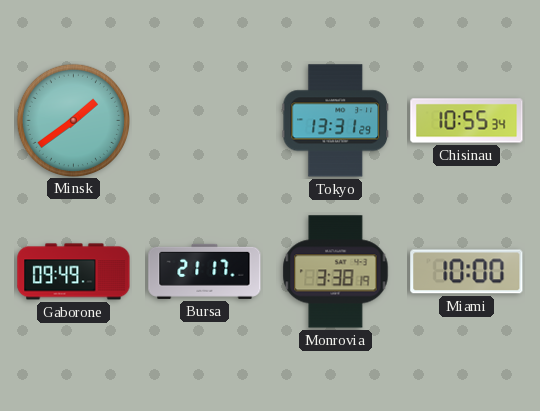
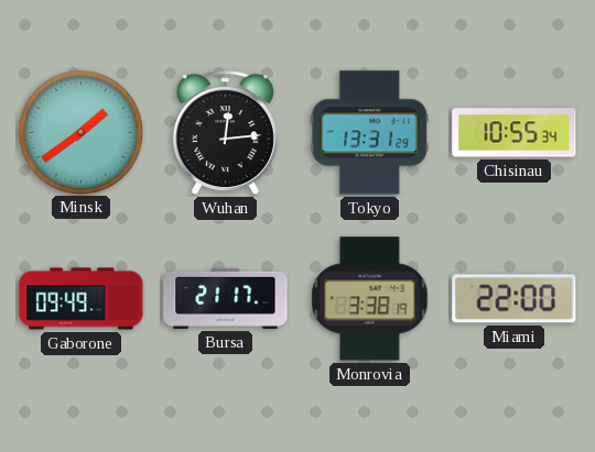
Wuhan: none -> 12:14 (225, 133)
Miami: 10:00 -> 22:00 (515, 299)
